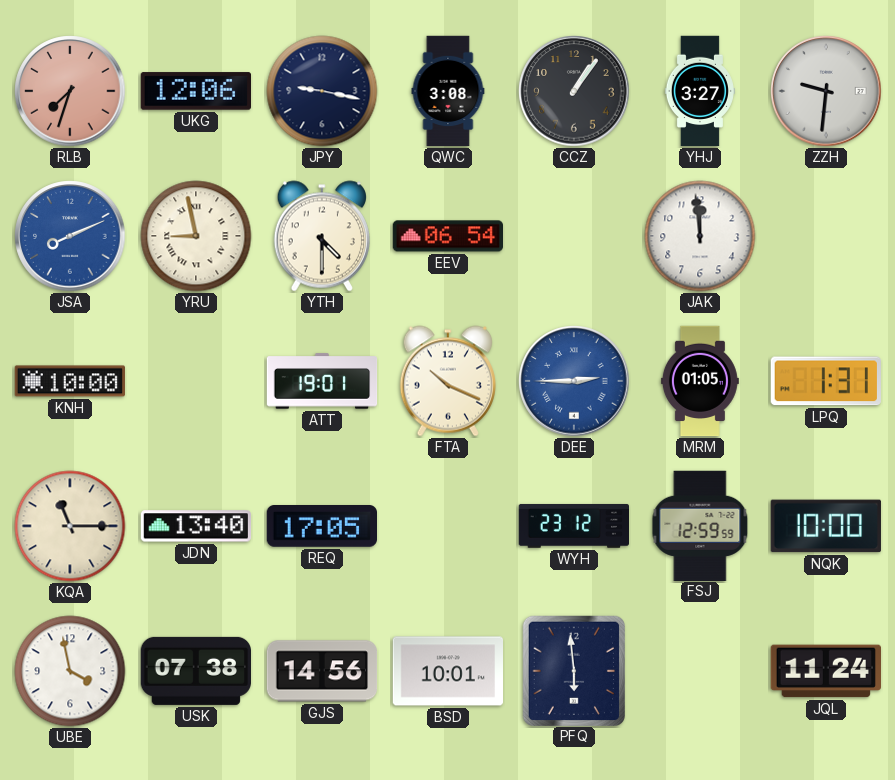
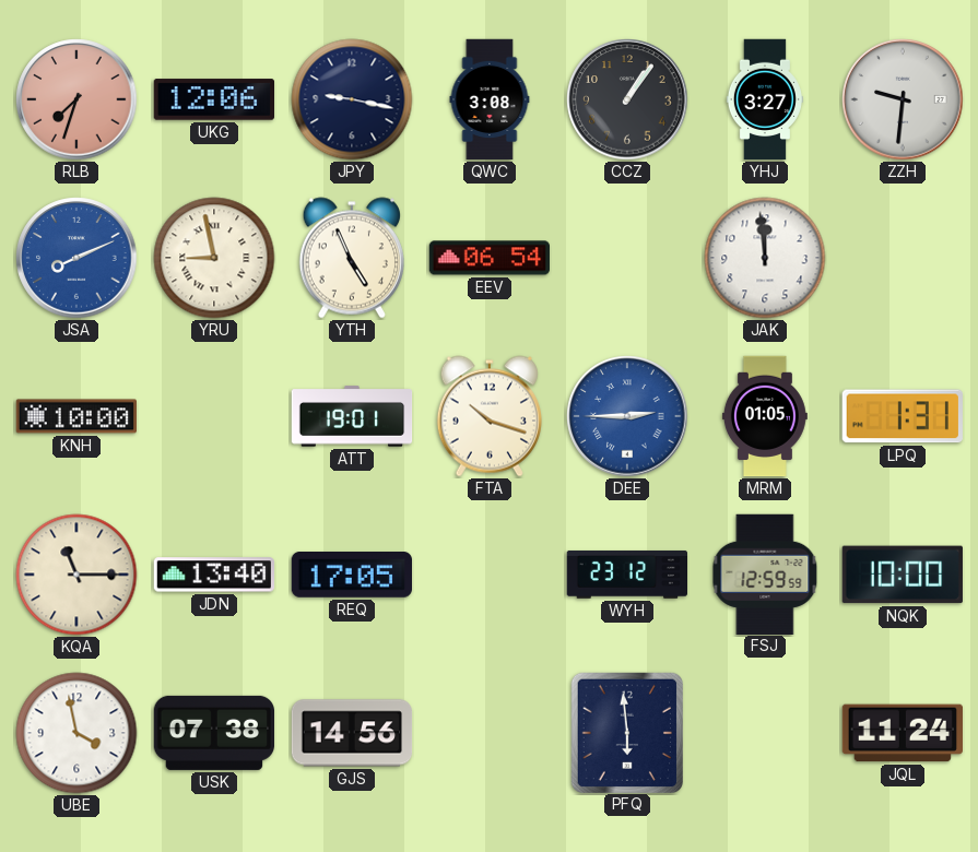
YTH: 4:30 -> 4:56 (352, 258)
FTA: 10:19 -> 10:18 (490, 416)
BSD: 10:01 -> none (447, 671)
